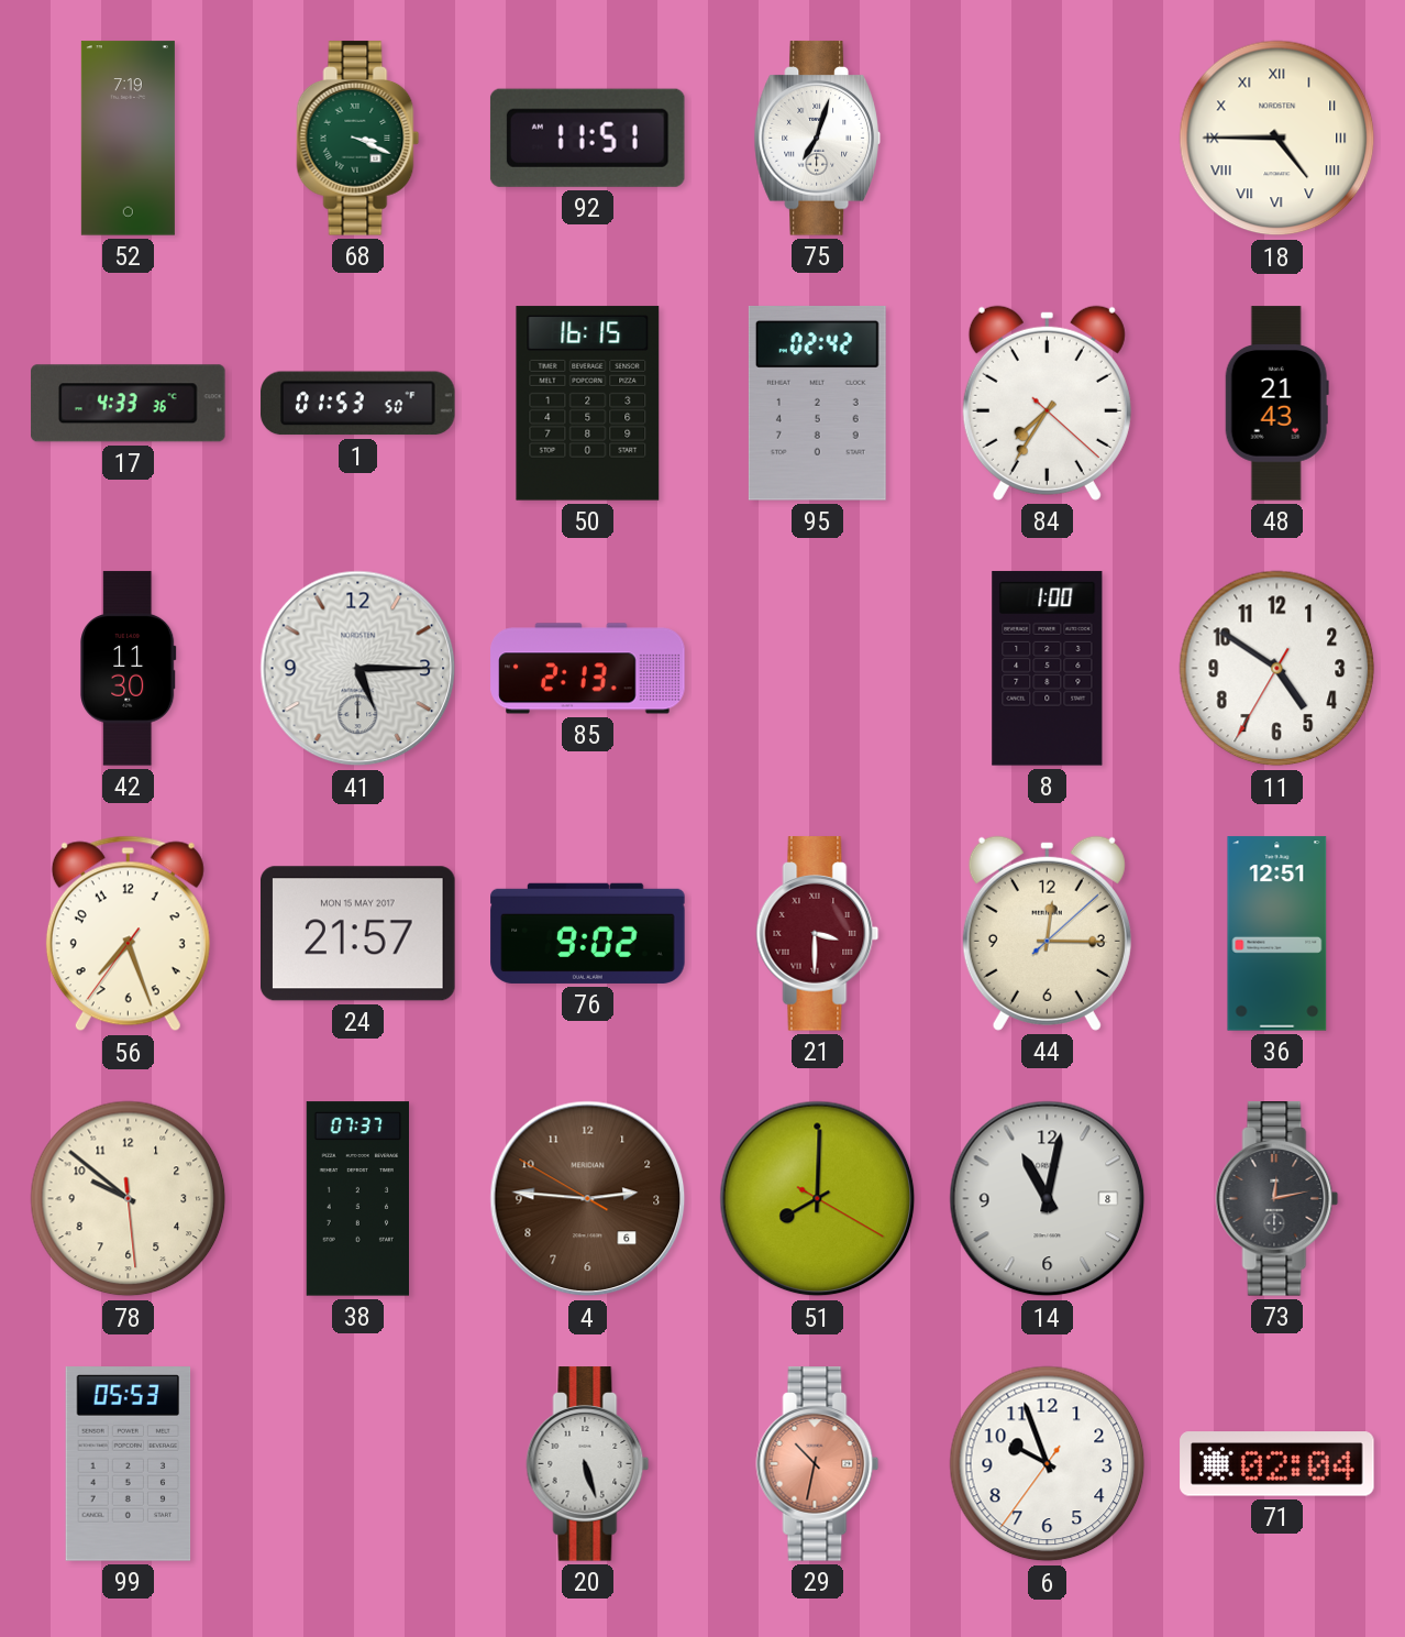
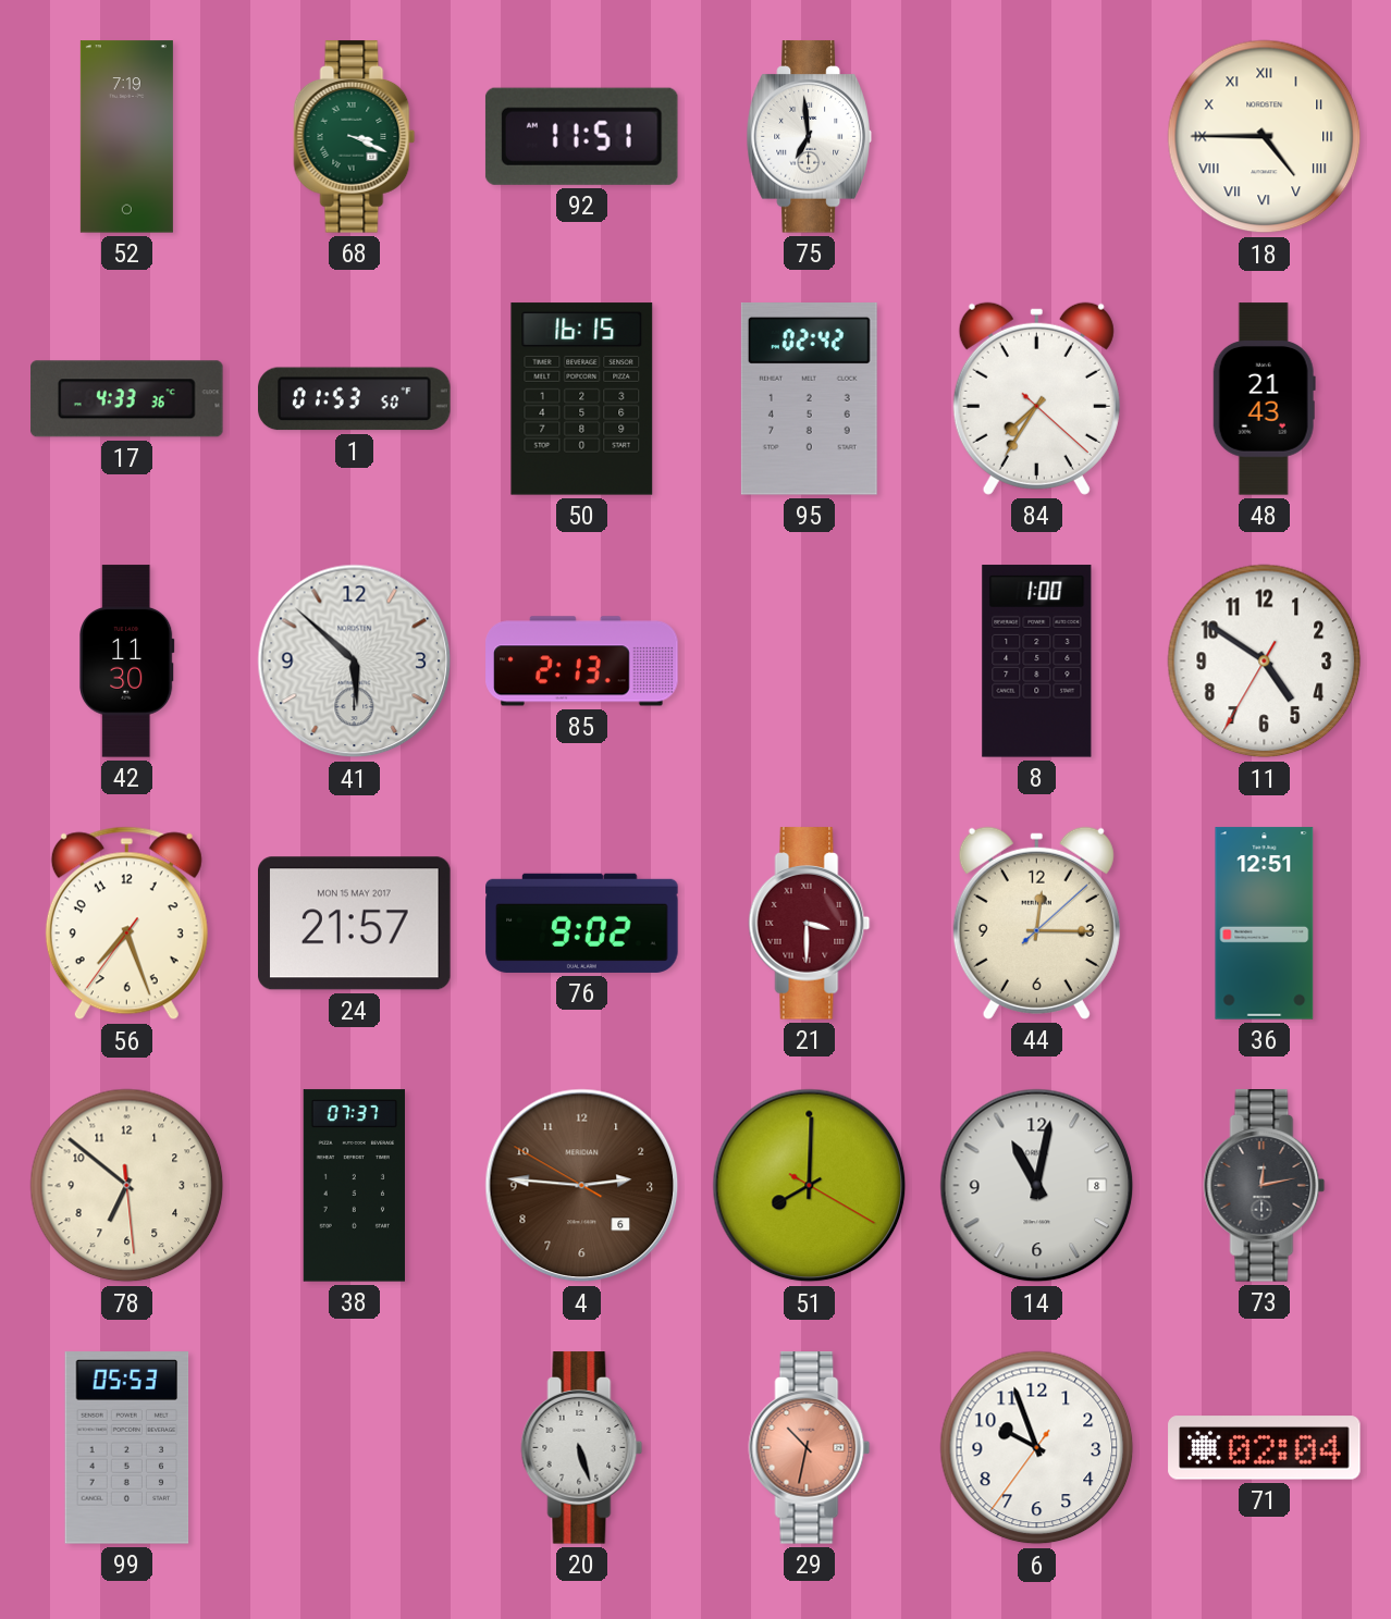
75: 7:03 -> 6:59 (809, 137)
41: 5:15 -> 5:52 (355, 662)
78: 9:51 -> 6:51 (127, 1186)
